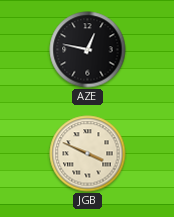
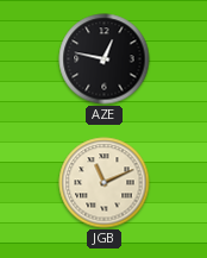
JGB: 3:49 -> 11:11 (105, 183)
